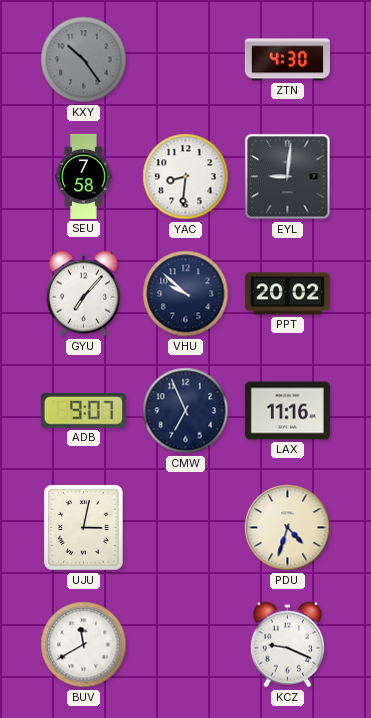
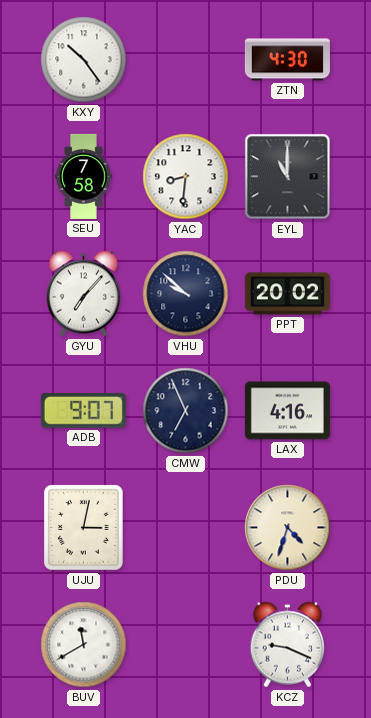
KXY dial: grey -> white (84, 60)
EYL: 9:01 -> 11:00 (288, 177)
LAX: 11:16 -> 4:16 (287, 411)
